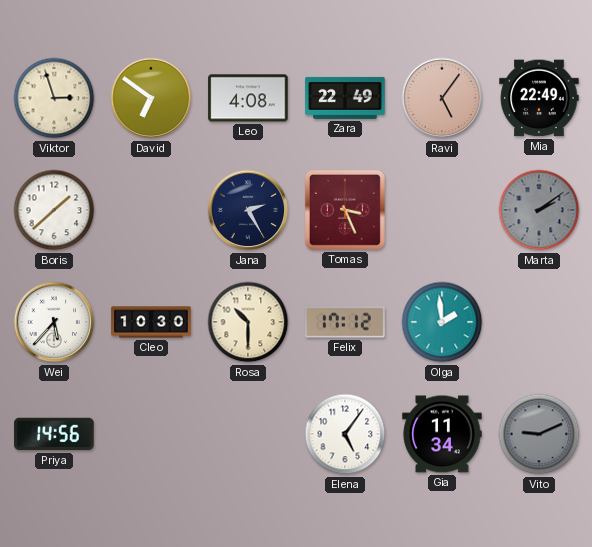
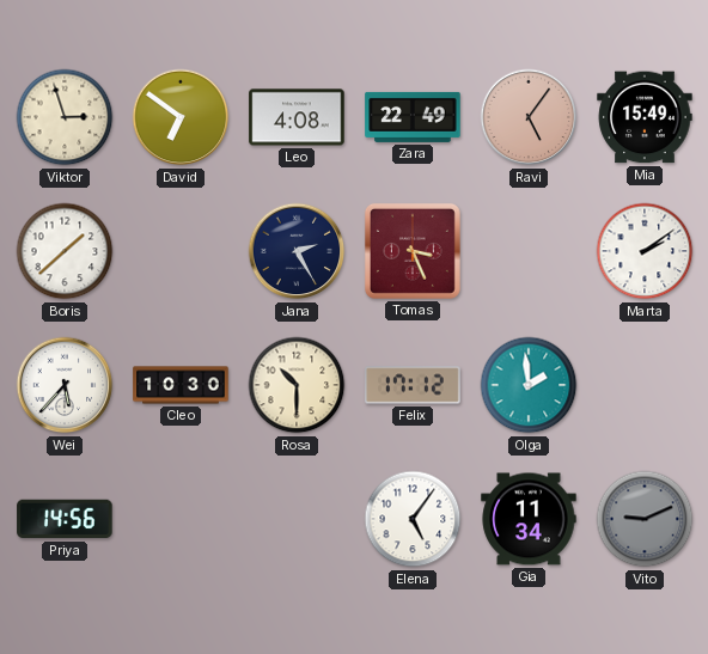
Mia: 22:49 -> 15:49 (645, 117)
Marta dial: grey -> white (645, 251)
